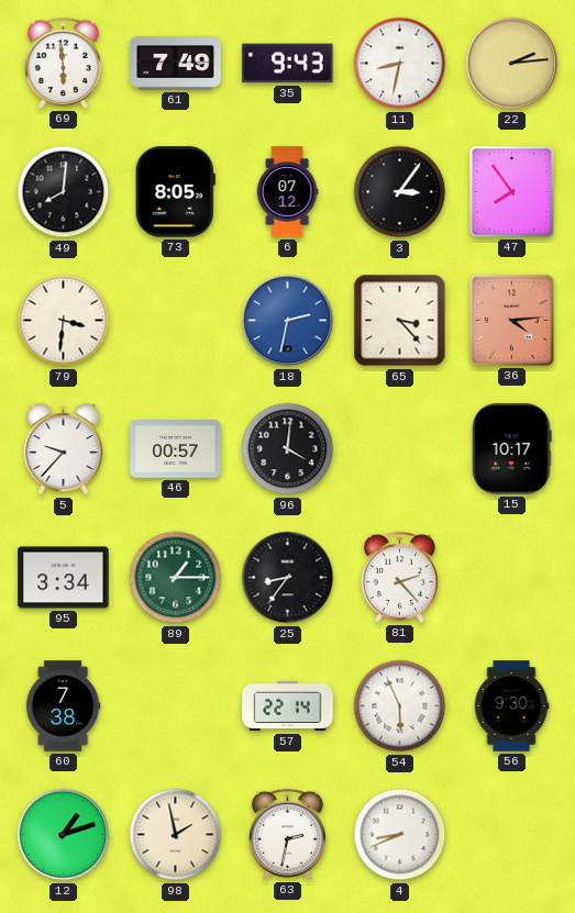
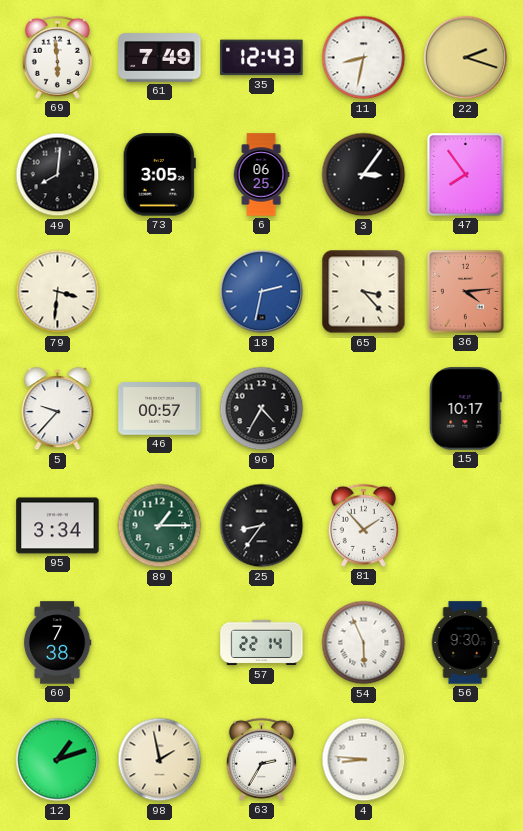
35: 9:43 -> 12:43 (262, 58)
22: 2:14 -> 2:18 (466, 58)
73: 8:05 -> 3:05 (159, 175)
6: 07:12 -> 06:25 (261, 175)
96: 4:01 -> 4:35 (262, 409)
81: 2:23 -> 1:53 (363, 525)
63: 2:32 -> 2:35 (261, 759)
4: 8:41 -> 8:46 (364, 760)
